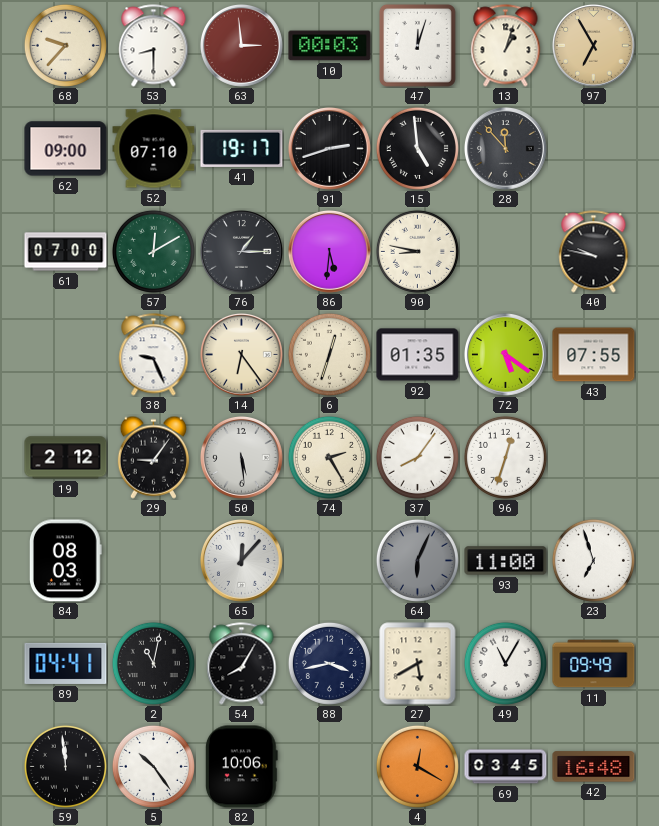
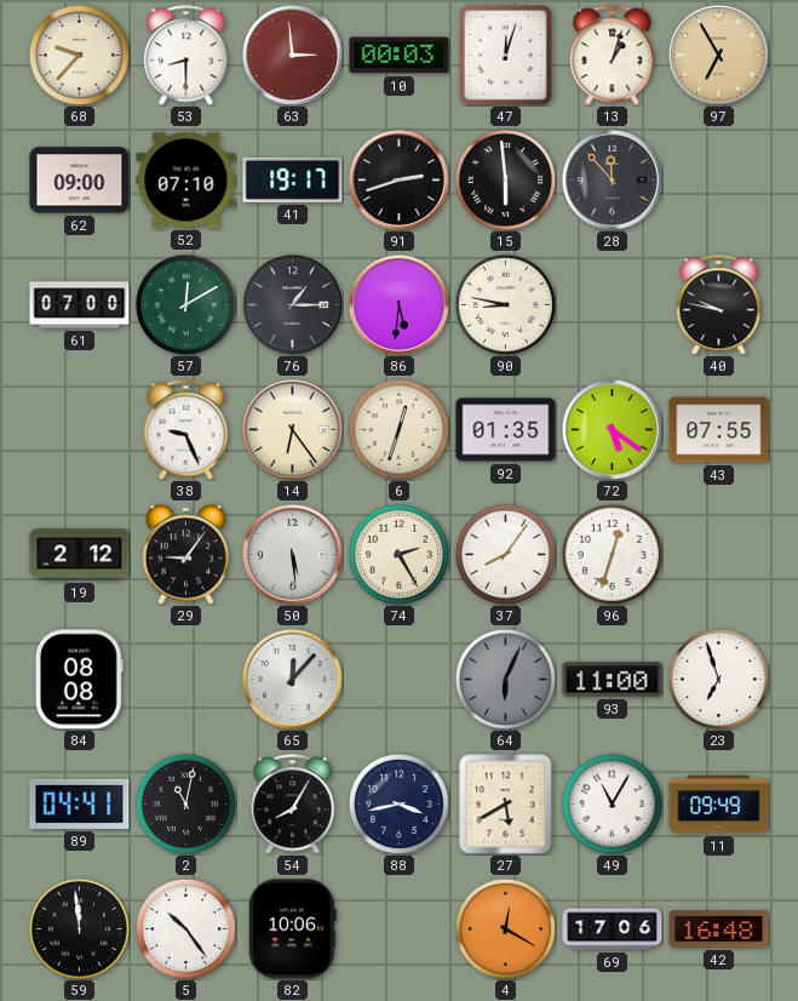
15: 4:59 -> 5:59 (505, 179)
84: 08:03 -> 08:08 (79, 680)
69: 03:45 -> 17:06 (613, 930)
